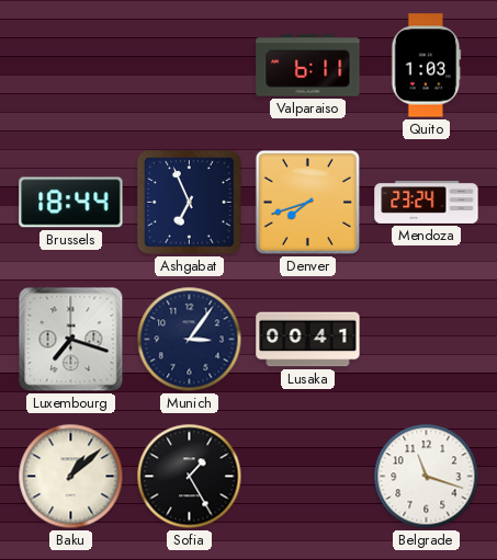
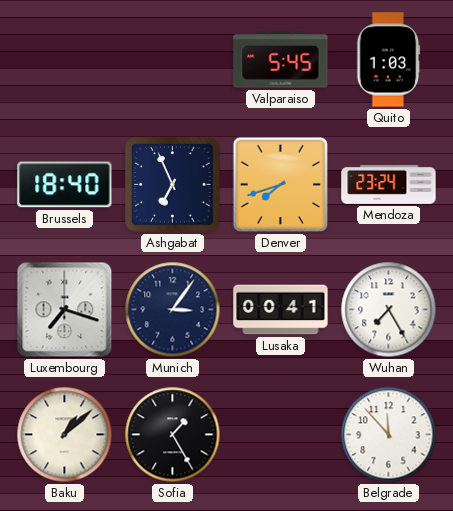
Valparaiso: 6:11 -> 5:45 (281, 60)
Brussels: 18:44 -> 18:40 (65, 185)
Wuhan: none -> 7:25 (389, 310)
Belgrade: 11:18 -> 11:53 (389, 435)
